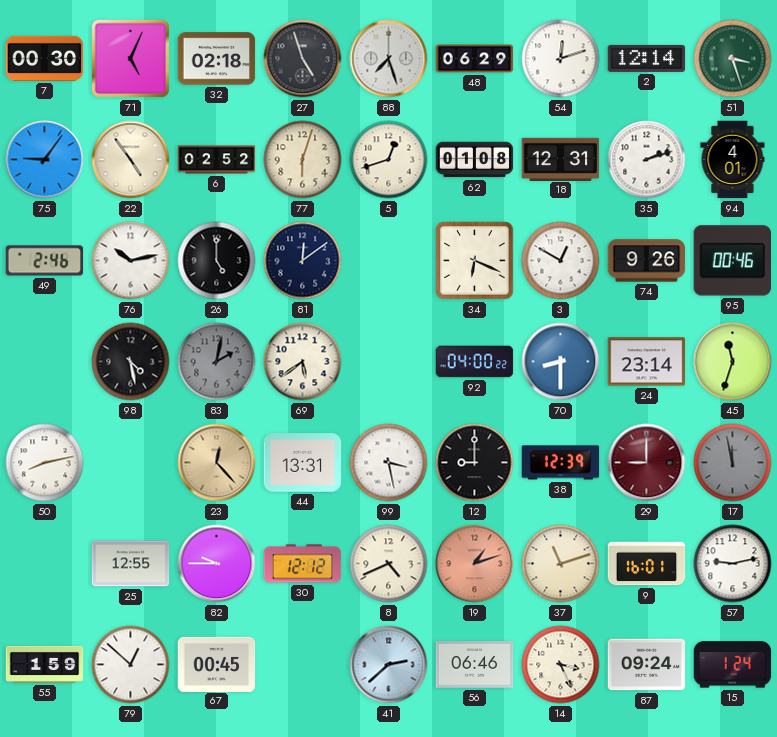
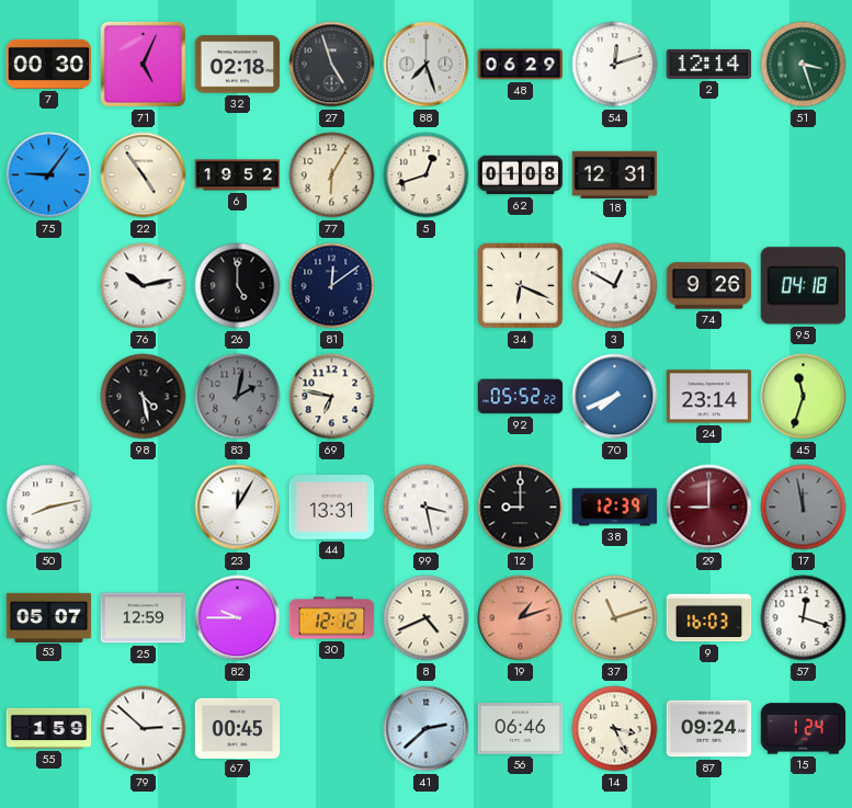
6: 02:52 -> 19:52 (238, 175)
77: 6:03 -> 6:05 (332, 175)
35: 2:12 -> none (647, 160)
94: 4:01 -> none (733, 160)
49: 2:46 -> none (45, 261)
95: 00:46 -> 04:18 (803, 286)
69: 5:39 -> 6:47 (332, 397)
92: 04:00 -> 05:52 (521, 397)
70: 8:30 -> 7:41 (615, 397)
23: 12:23 -> 12:05 (238, 508)
23 dial: champagne -> white (238, 508)
53: none -> 05:07 (49, 617)
25: 12:55 -> 12:59 (144, 618)
9: 16:01 -> 16:03 (709, 618)
57: 9:13 -> 12:18 (804, 618)
79: 12:52 -> 2:52 (144, 729)
